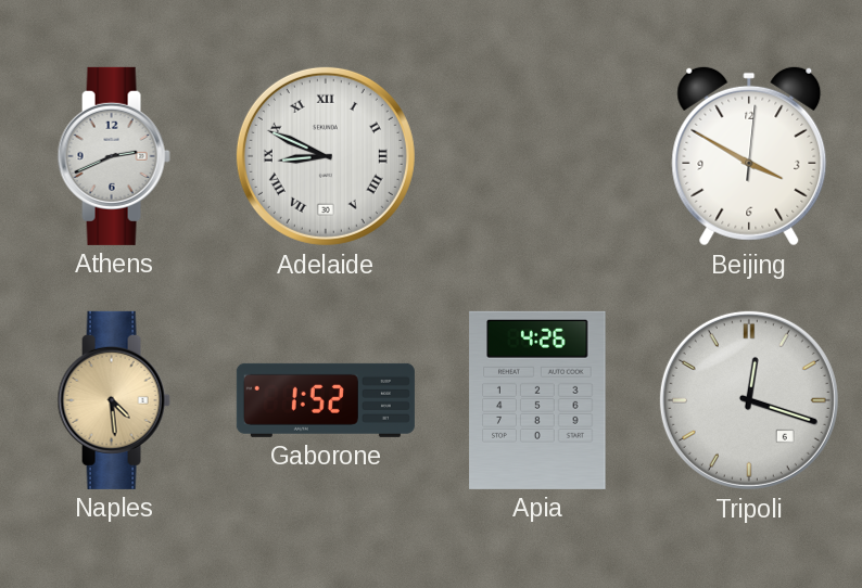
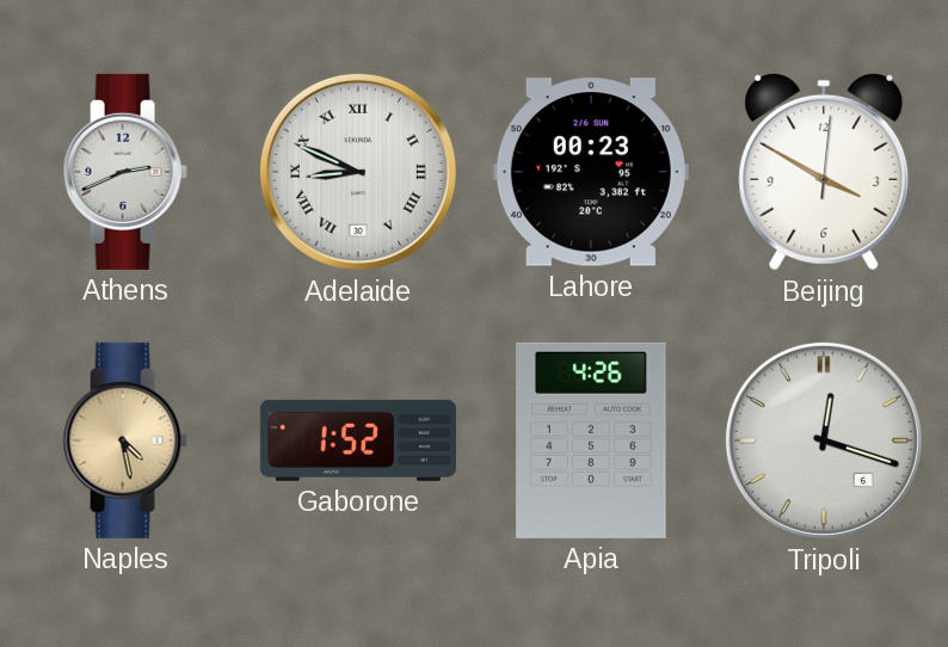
Lahore: none -> 00:23 (591, 172)
Naples: 4:29 -> 4:28 (125, 440)
